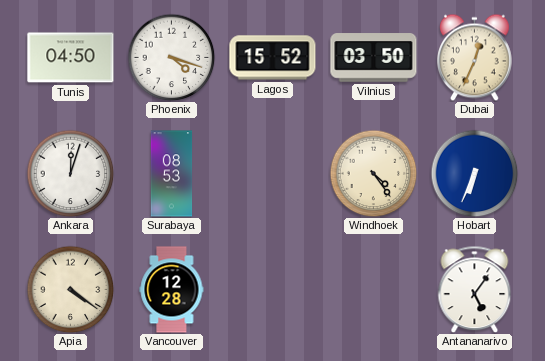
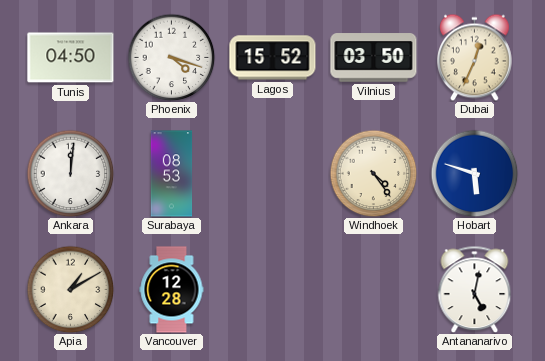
Ankara: 12:03 -> 12:01 (70, 173)
Hobart: 6:34 -> 5:48 (474, 173)
Apia: 4:21 -> 1:10 (70, 289)
Antananarivo: 5:06 -> 5:02 (475, 289)
